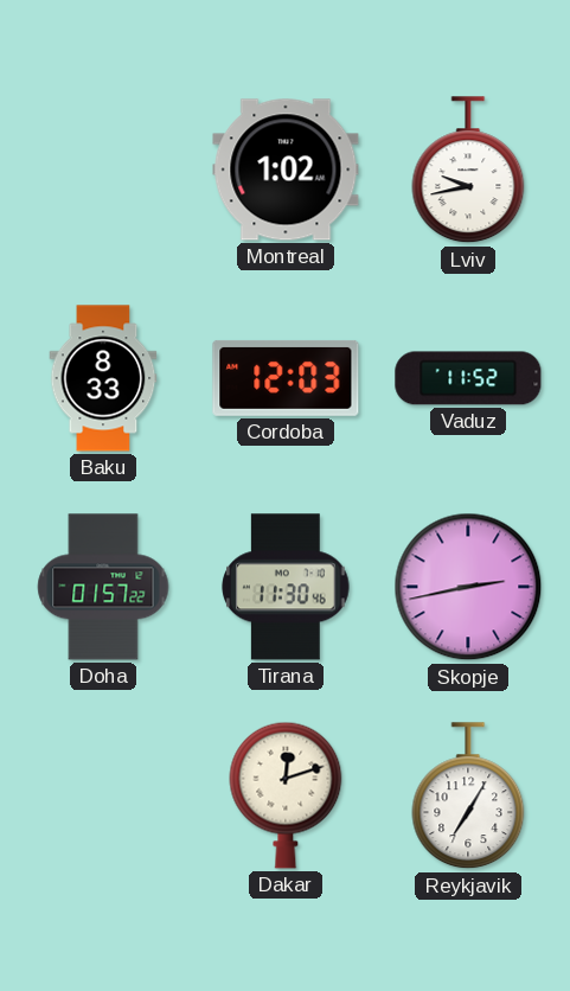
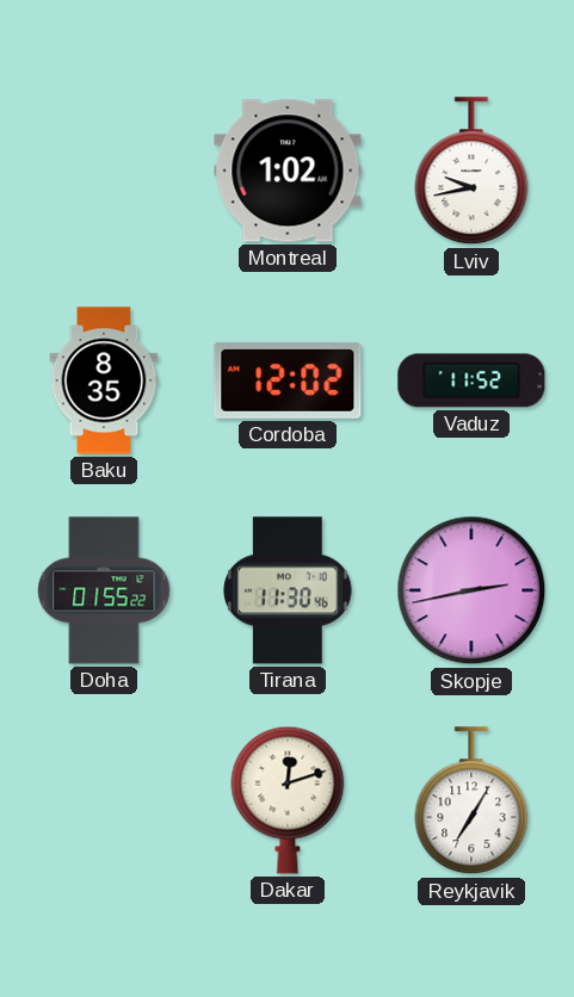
Baku: 8:33 -> 8:35 (104, 380)
Cordoba: 12:03 -> 12:02 (288, 380)
Doha: 01:57 -> 01:55 (104, 590)
